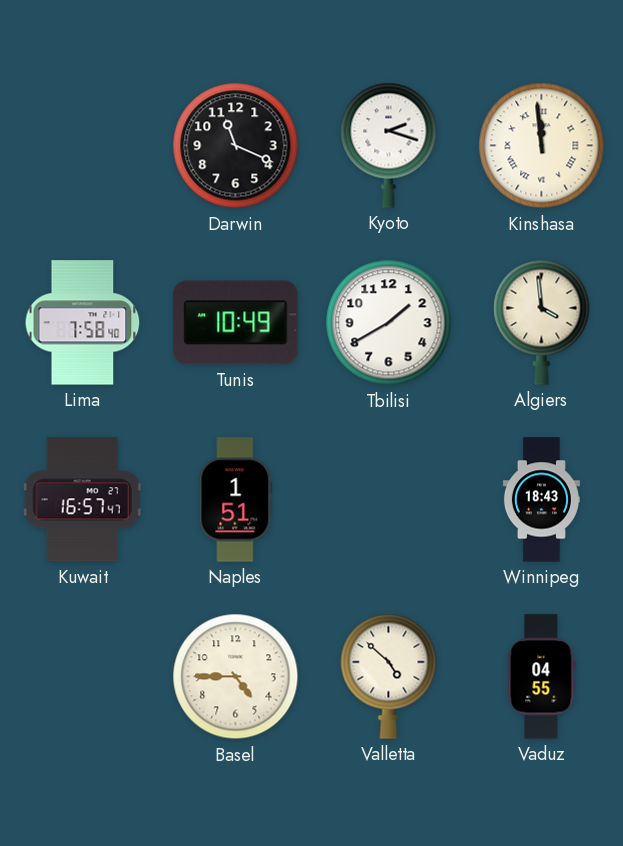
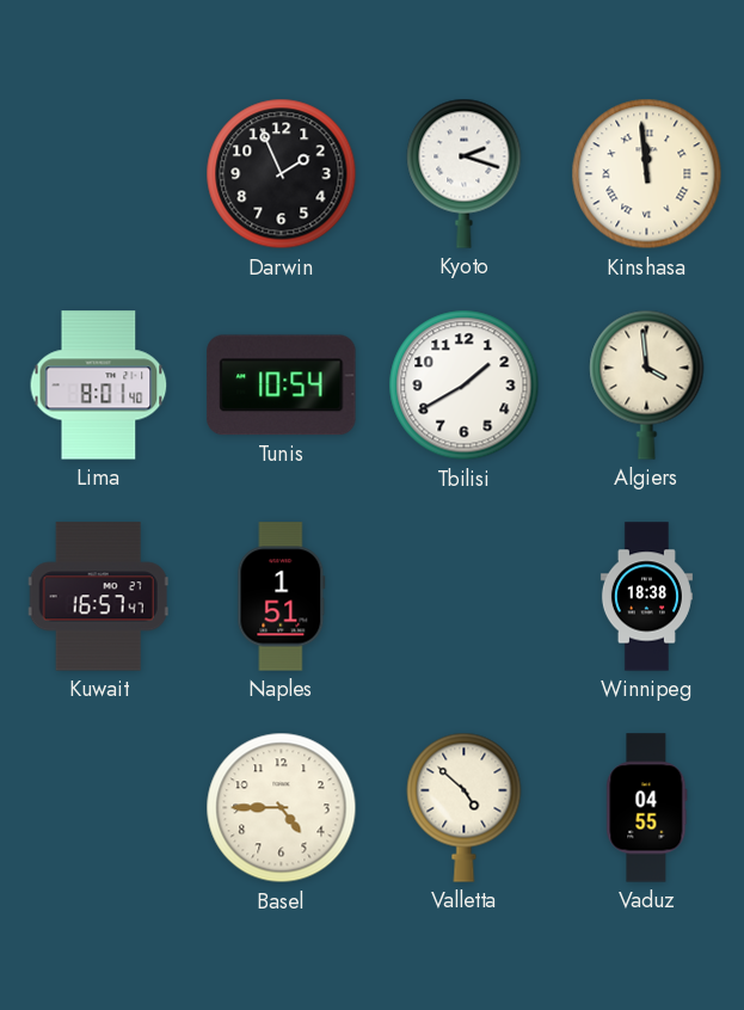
Darwin: 11:19 -> 1:56 (282, 174)
Lima: 7:58 -> 8:01 (99, 386)
Tunis: 10:49 -> 10:54 (282, 386)
Winnipeg: 18:43 -> 18:38 (646, 597)
